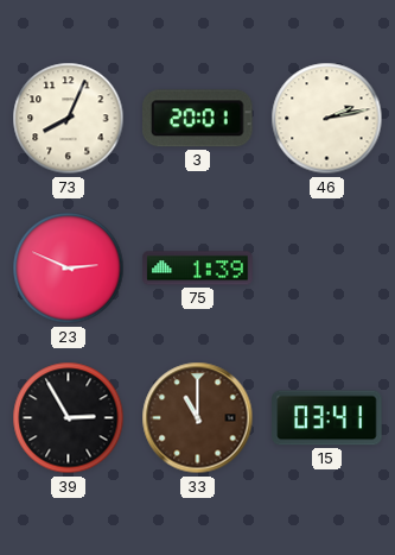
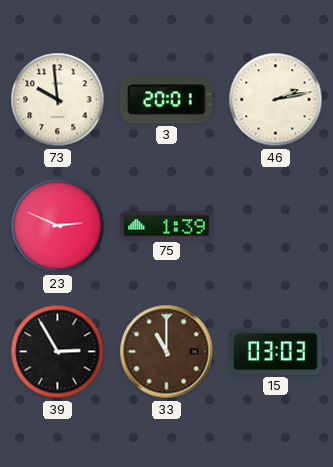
73: 8:04 -> 9:59 (58, 100)
15: 03:41 -> 03:03 (276, 352)
